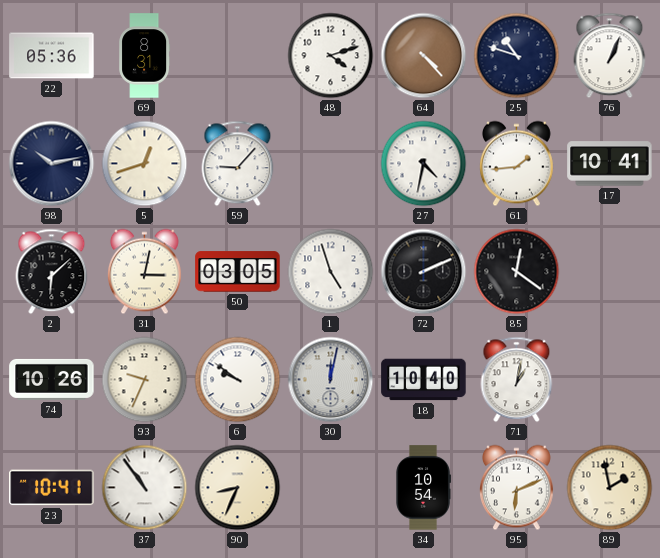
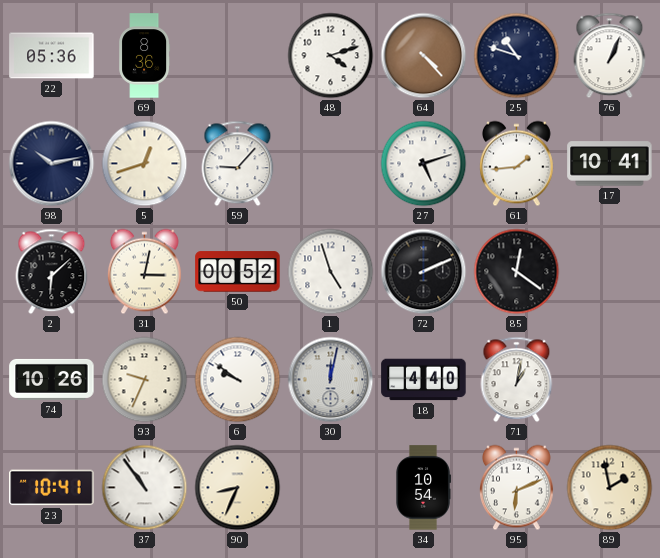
69: 8:31 -> 8:36 (145, 56)
27: 4:32 -> 5:12 (424, 164)
50: 03:05 -> 00:52 (238, 272)
18: 10:40 -> 4:40 (424, 380)
